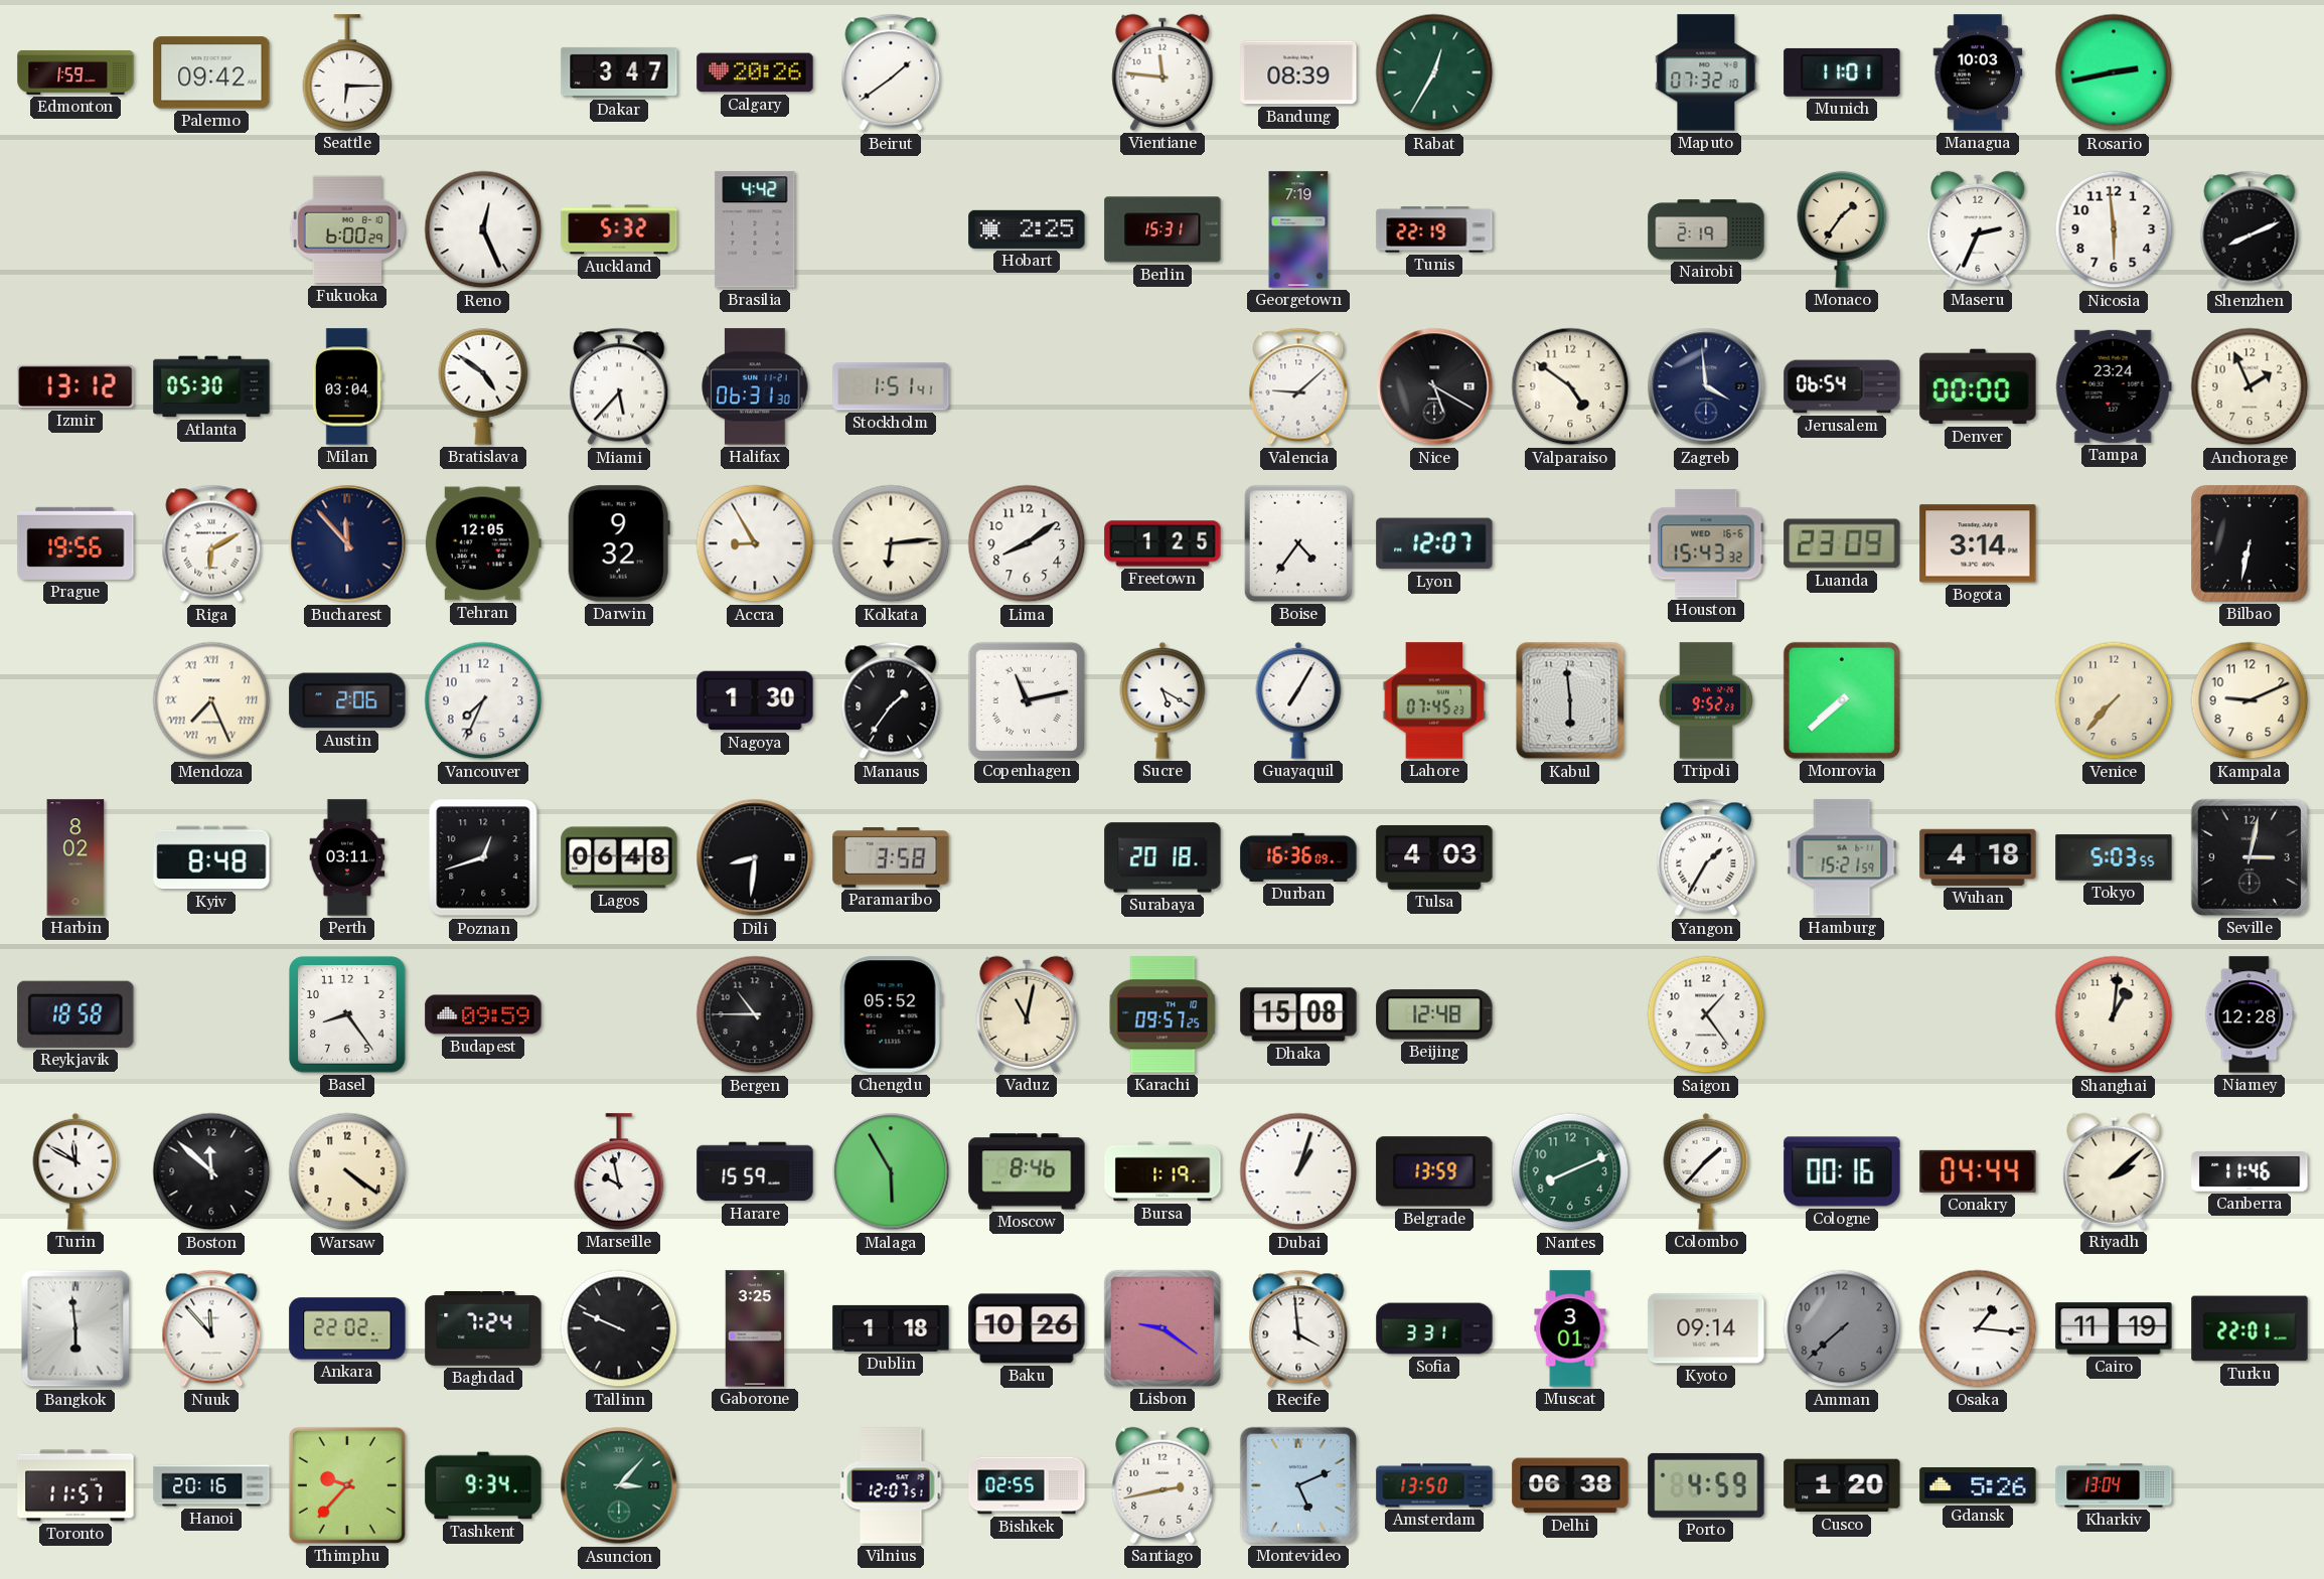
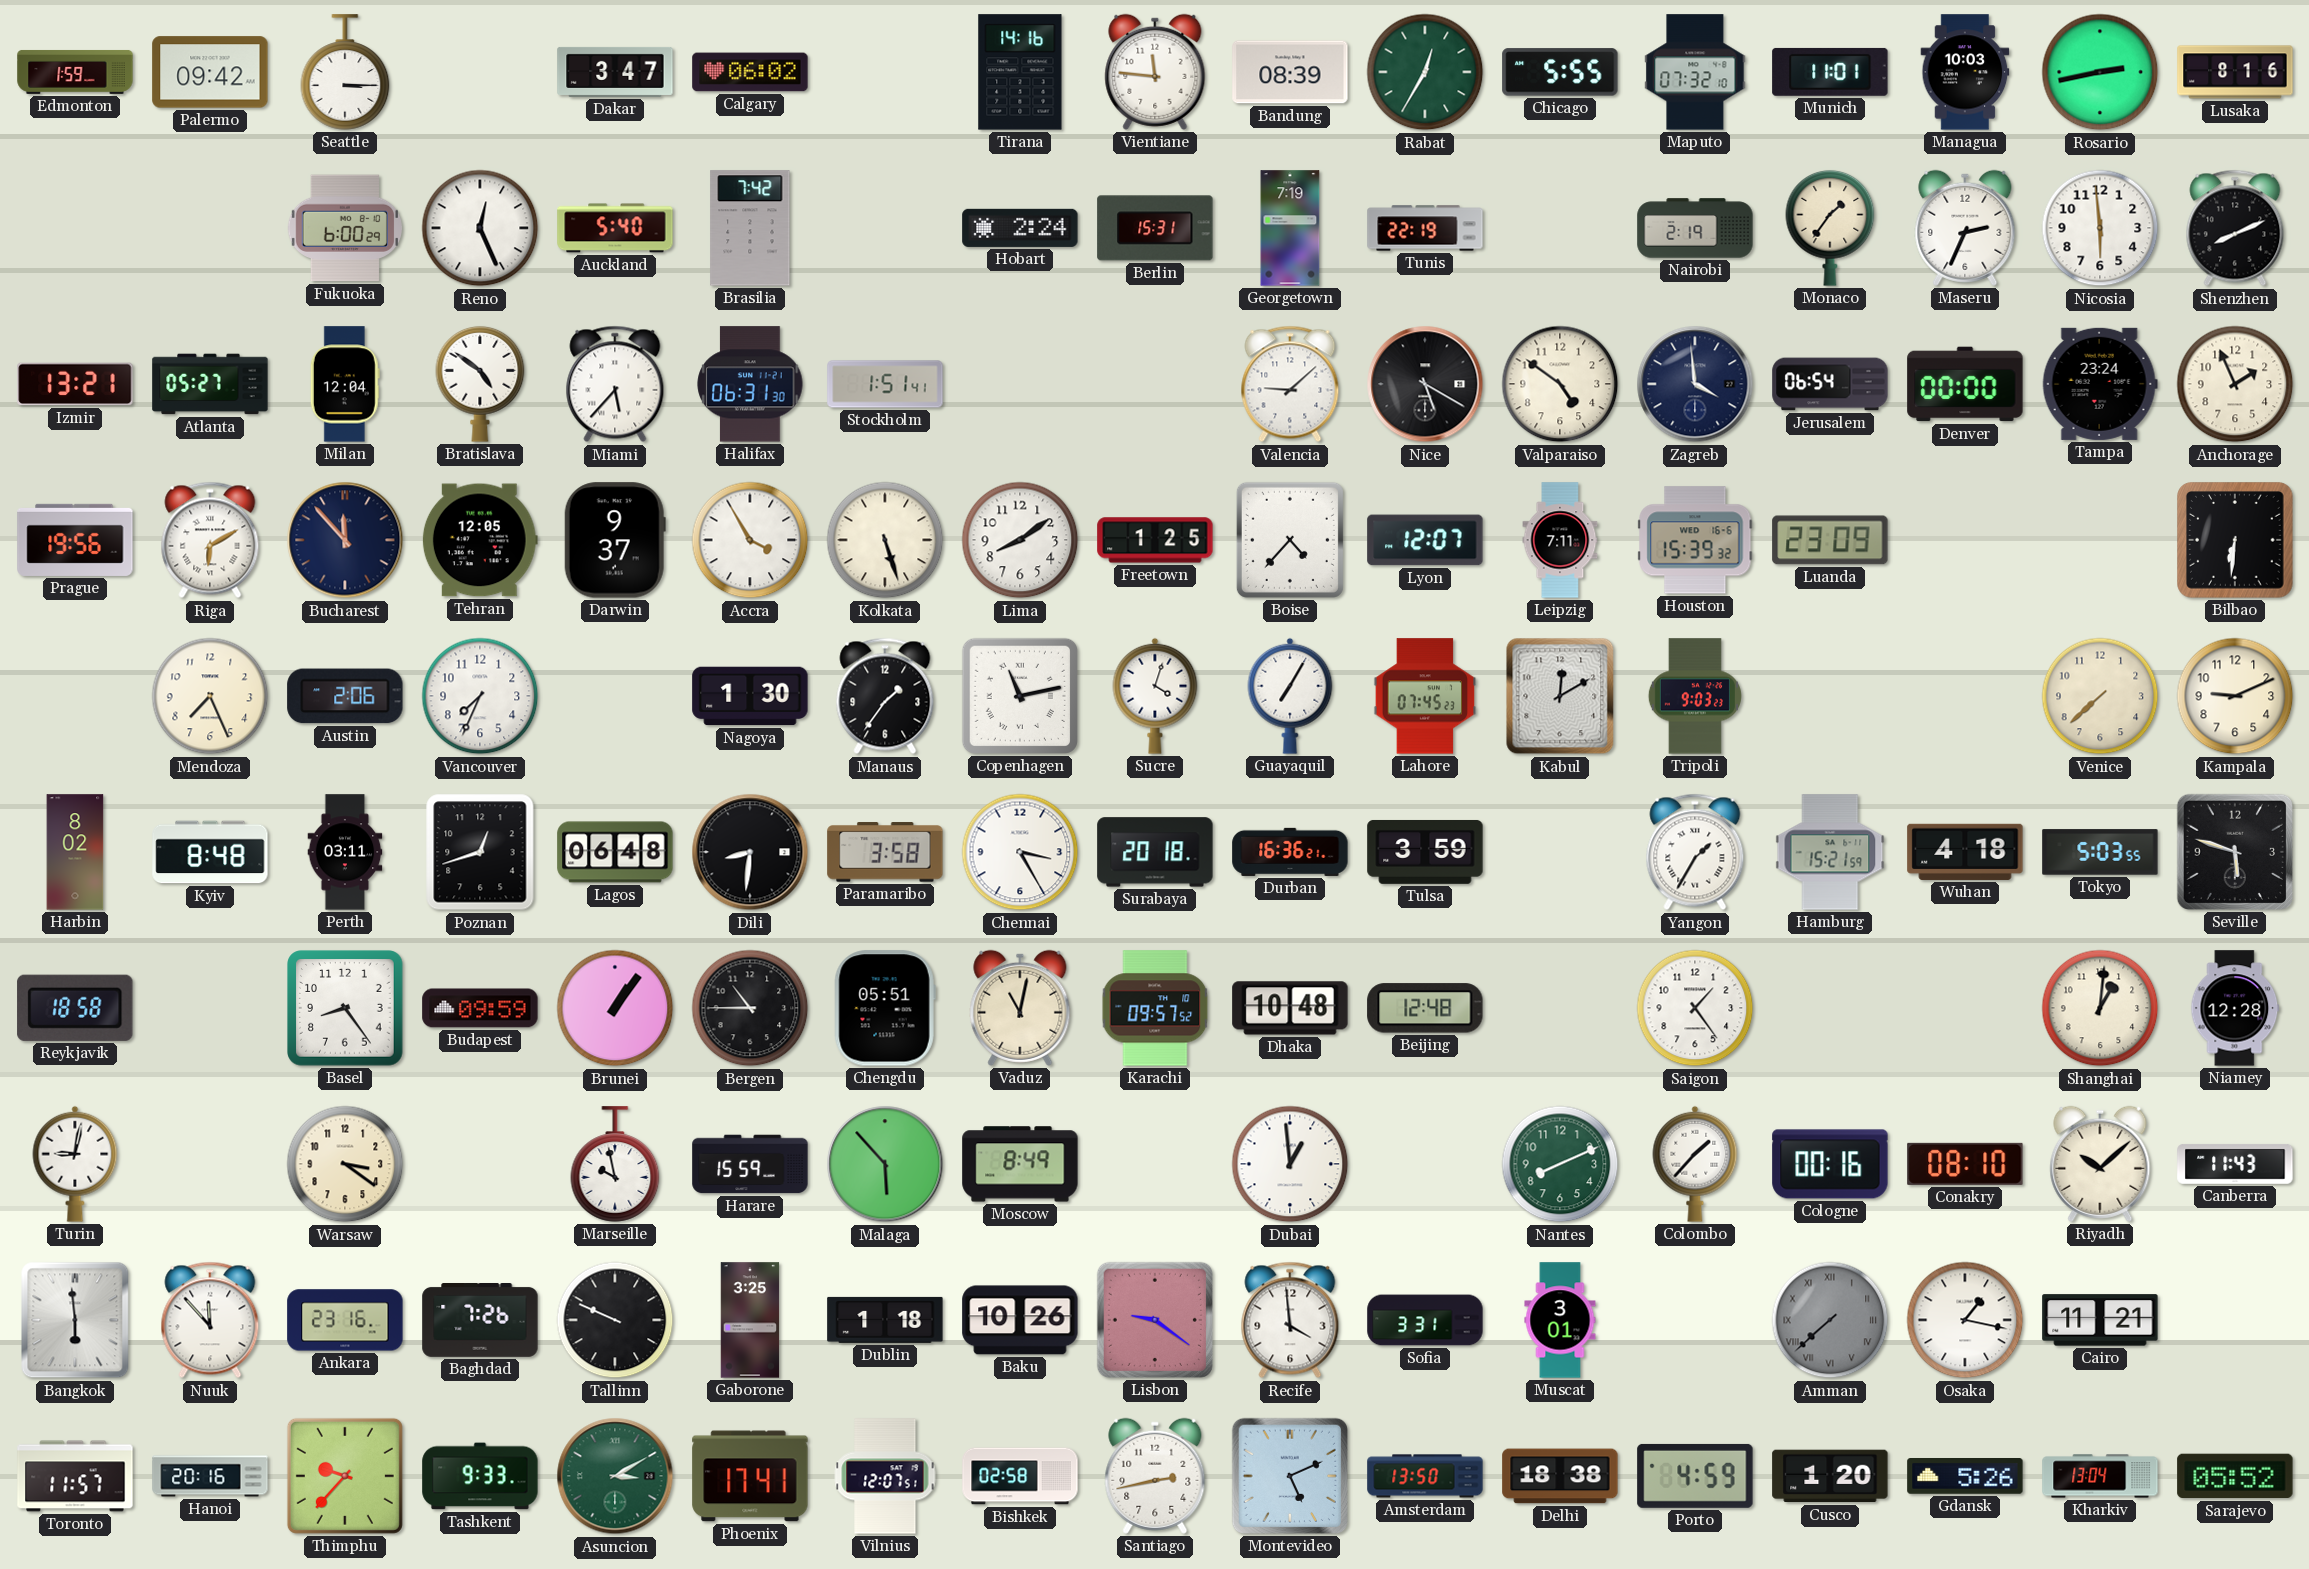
Seattle: 6:15 -> 3:15 (345, 72)
Calgary: 20:26 -> 06:02 (750, 72)
Beirut: 1:39 -> none (891, 72)
Tirana: none -> 14:16 (1020, 72)
Chicago: none -> 5:55 (1560, 72)
Lusaka: none -> 8:16 (2235, 72)
Auckland: 5:32 -> 5:40 (615, 228)
Brasilia: 4:42 -> 7:42 (750, 228)
Hobart: 2:25 -> 2:24 (1020, 228)
Izmir: 13:12 -> 13:21 (75, 384)
Atlanta: 05:30 -> 05:27 (210, 384)
Milan: 03:04 -> 12:04 (345, 384)
Darwin: 9:32 -> 9:37 (615, 540)
Accra: 8:55 -> 3:55 (750, 540)
Kolkata: 6:14 -> 5:27 (885, 540)
Boise: 4:36 -> 4:37 (1290, 540)
Leipzig: none -> 7:11 (1560, 540)
Houston: 15:43 -> 15:39 (1695, 540)
Bogota: 3:14 -> none (1978, 543)
Bilbao: 6:32 -> 6:31 (2235, 540)
Mendoza numerals: Roman -> Arabic (210, 696)
Sucre: 5:20 -> 4:03 (1155, 696)
Kabul: 5:59 -> 12:10 (1560, 696)
Tripoli: 9:52 -> 9:03 (1695, 696)
Monrovia: 7:38 -> none (1842, 700)
Venice: 7:37 -> 7:38 (2100, 696)
Chennai: none -> 3:25 (1020, 852)
Durban: 16:36:09 -> 16:36:21 (1290, 852)
Tulsa: 4:03 -> 3:59 (1425, 852)
Seville: 3:02 -> 5:48 (2235, 852)
Brunei: none -> 1:06 (615, 1008)
Chengdu: 05:52 -> 05:51 (885, 1008)
Karachi: 09:57:25 -> 09:57:52 (1155, 1008)
Dhaka: 15:08 -> 10:48 (1290, 1008)
Turin: 11:50 -> 9:02 (75, 1164)
Boston: 11:52 -> none (211, 1171)
Warsaw: 4:21 -> 3:21 (345, 1164)
Malaga: 5:55 -> 5:53 (885, 1164)
Moscow: 8:46 -> 8:49 (1020, 1164)
Bursa: 1:19 -> none (1163, 1171)
Dubai: 1:03 -> 12:59 (1290, 1164)
Belgrade: 13:59 -> none (1434, 1171)
Conakry: 04:44 -> 08:10 (1965, 1164)
Riyadh: 2:08 -> 10:08 (2100, 1164)
Canberra: 11:46 -> 11:43 (2235, 1164)
Ankara: 22:02 -> 23:16 (345, 1320)
Baghdad: 7:24 -> 7:26 (480, 1321)
Kyoto: 09:14 -> none (1706, 1328)
Amman numerals: Arabic -> Roman (1830, 1320)
Osaka: 1:16 -> 1:17 (1965, 1320)
Cairo: 11:19 -> 11:21 (2100, 1320)
Turku: 22:01 -> none (2250, 1328)
Tashkent: 9:34 -> 9:33 (480, 1476)
Asuncion: 3:07 -> 3:10 (615, 1476)
Phoenix: none -> 17:41 (750, 1476)
Bishkek: 02:55 -> 02:58 (1020, 1476)
Delhi: 06:38 -> 18:38 (1560, 1476)
Sarajevo: none -> 05:52 (2235, 1476)
